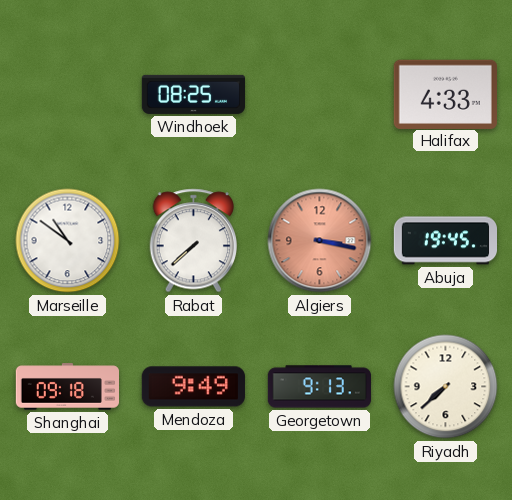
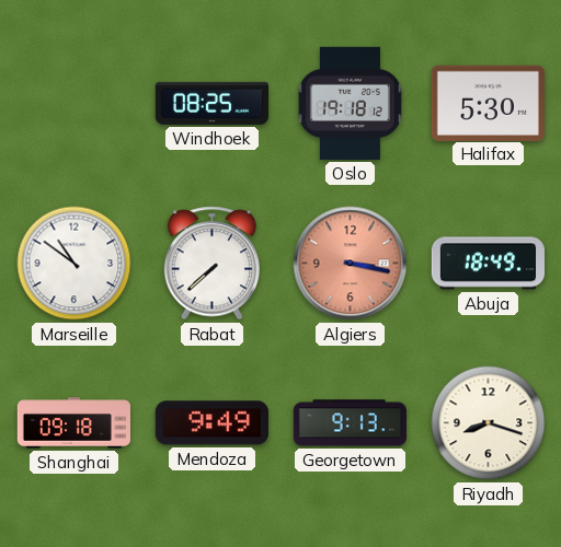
Oslo: none -> 19:18 (350, 103)
Halifax: 4:33 -> 5:30 (488, 103)
Abuja: 19:45 -> 18:49 (488, 264)
Riyadh: 7:38 -> 8:18 (489, 423)
